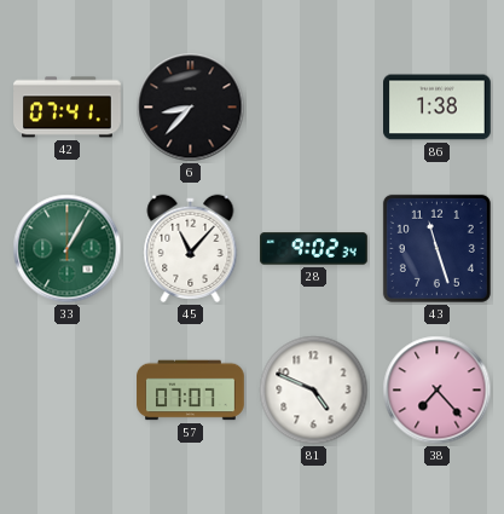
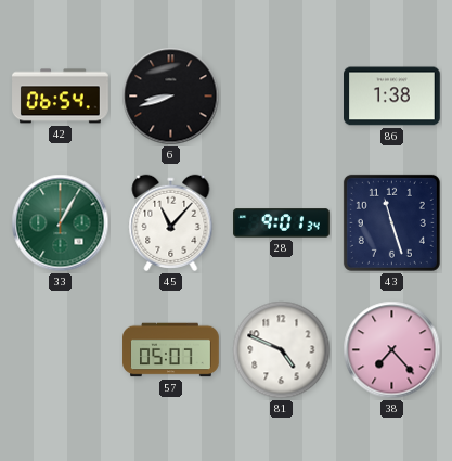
42: 07:41 -> 06:54 (61, 97)
6: 8:37 -> 8:42 (171, 97)
28: 9:02 -> 9:01 (282, 223)
57: 07:07 -> 05:07 (171, 350)
